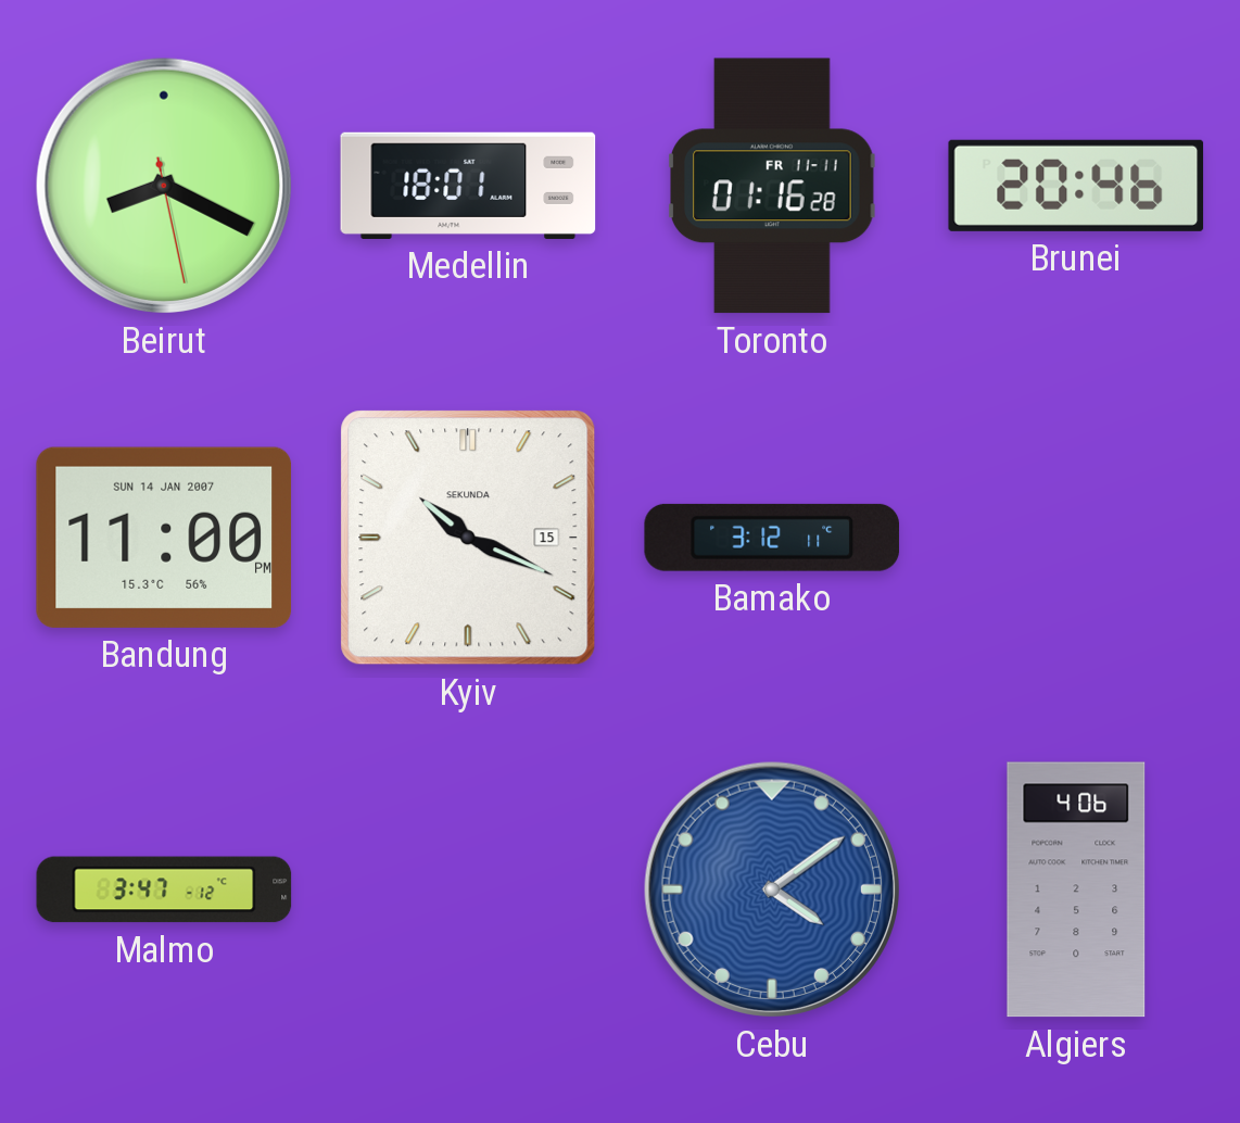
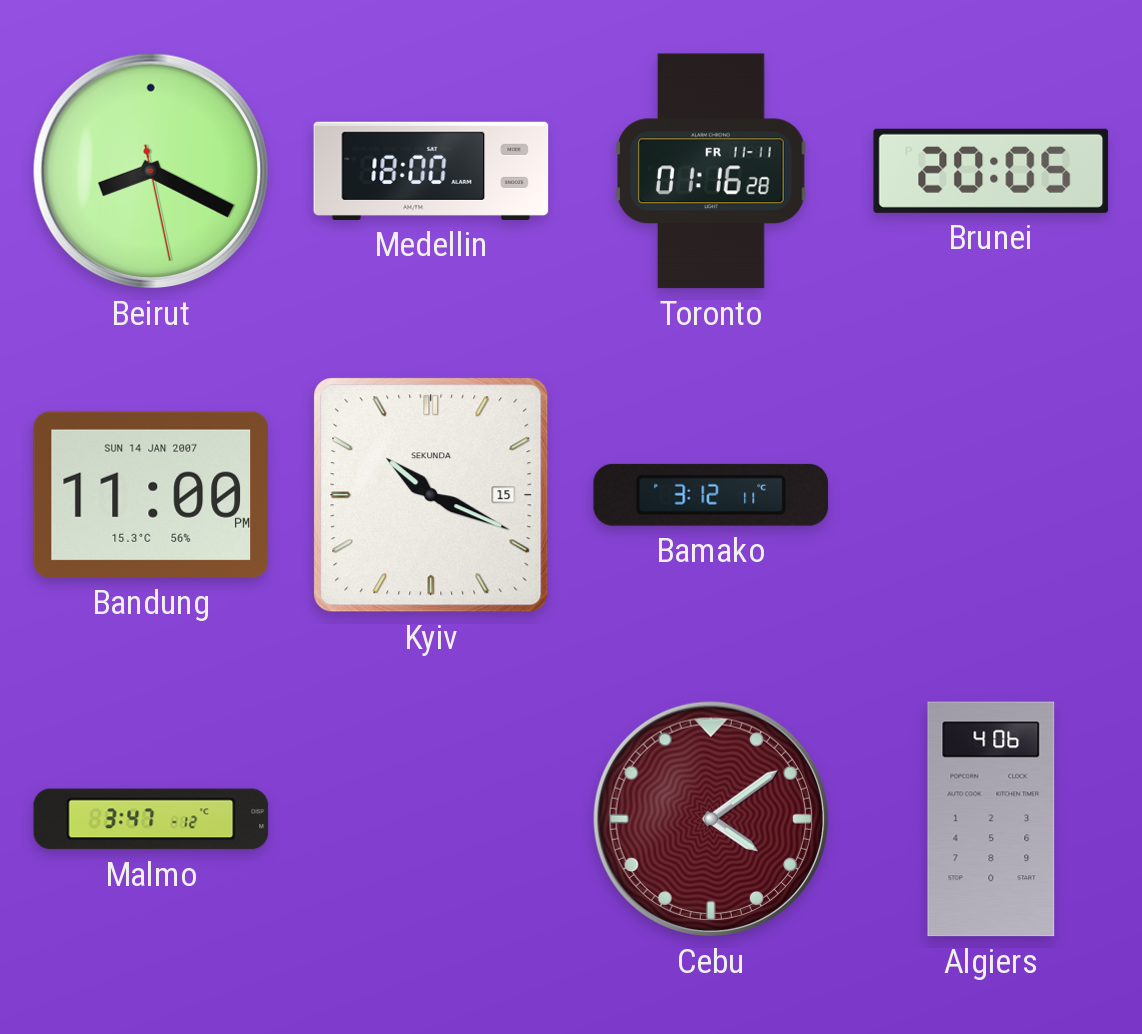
Medellin: 18:01 -> 18:00 (431, 171)
Brunei: 20:46 -> 20:05 (991, 171)
Cebu dial: blue -> burgundy (711, 819)
